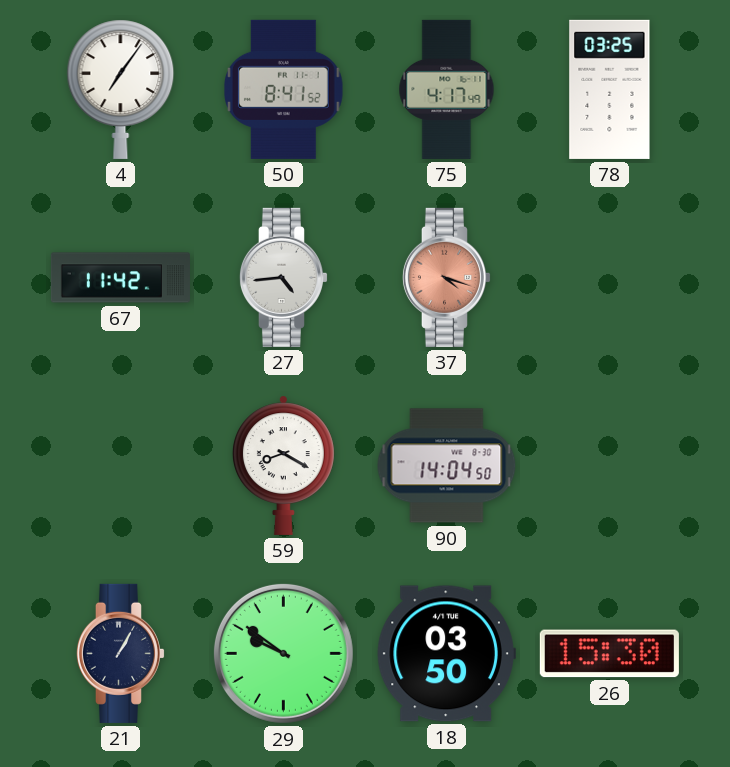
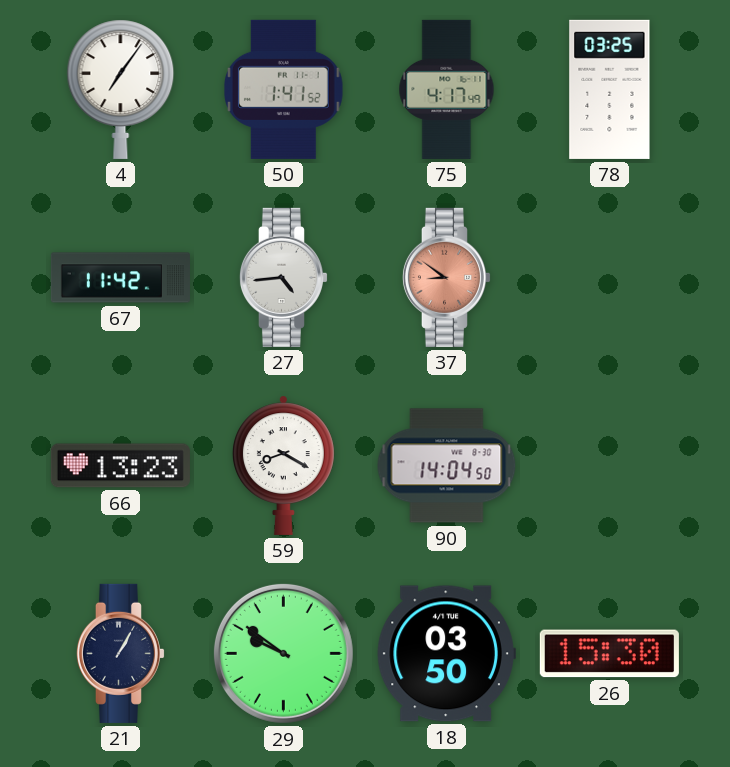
50: 8:41 -> 1:41 (283, 89)
37: 4:18 -> 8:51 (446, 277)
66: none -> 13:23 (120, 466)
